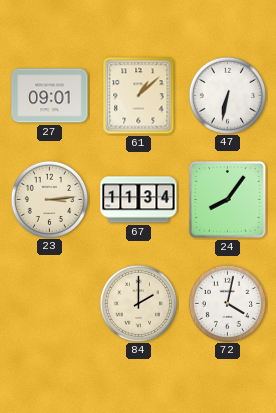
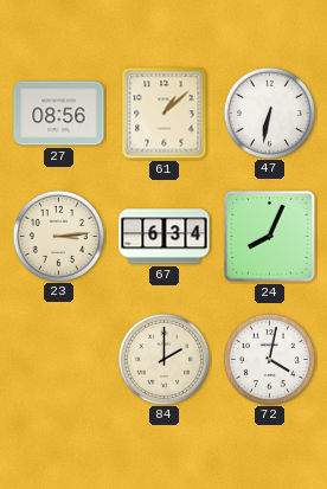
27: 09:01 -> 08:56 (59, 114)
67: 11:34 -> 6:34 (165, 237)
24: 8:06 -> 8:04 (270, 237)
